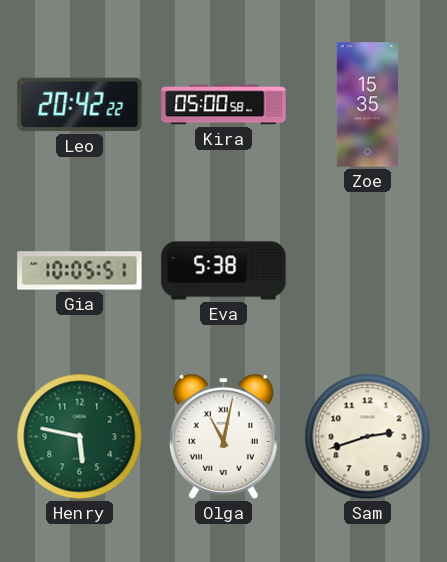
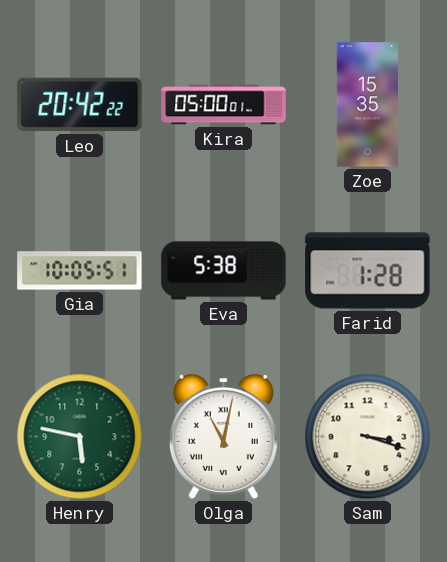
Kira: 05:00:58 -> 05:00:01 (224, 105)
Farid: none -> 1:28 (368, 271)
Sam: 2:42 -> 3:18 (368, 437)
